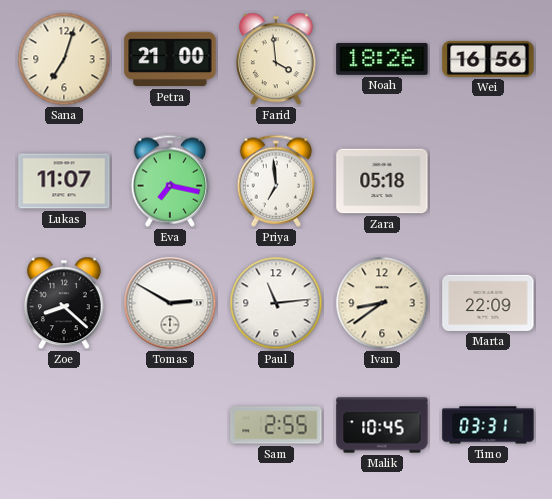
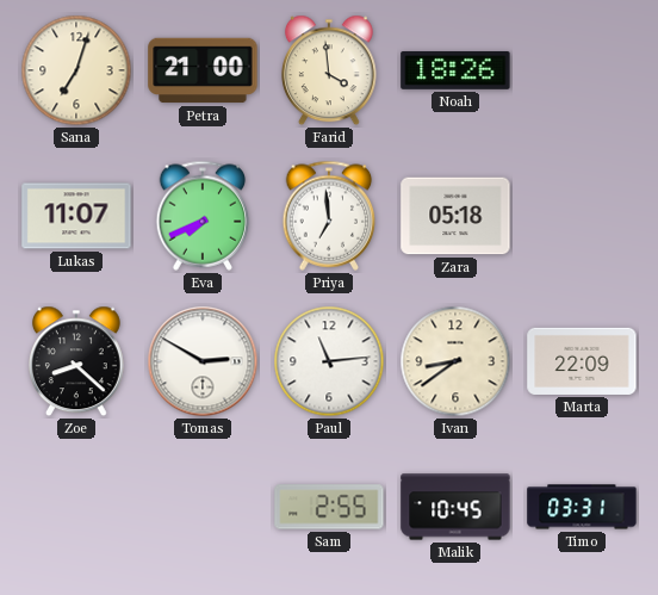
Wei: 16:56 -> none (488, 59)
Eva: 7:17 -> 7:41 (203, 216)
